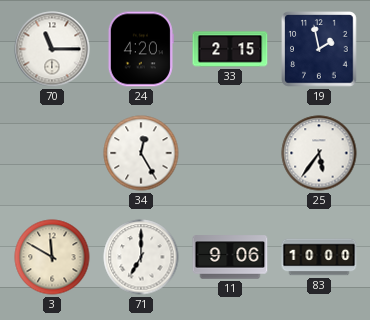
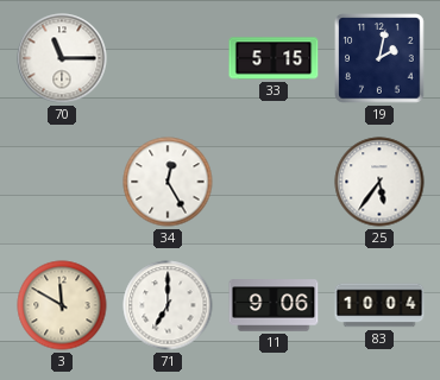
24: 4:20 -> none (141, 49)
33: 2:15 -> 5:15 (274, 58)
19: 1:58 -> 2:02 (379, 58)
83: 10:00 -> 10:04 (379, 305)
